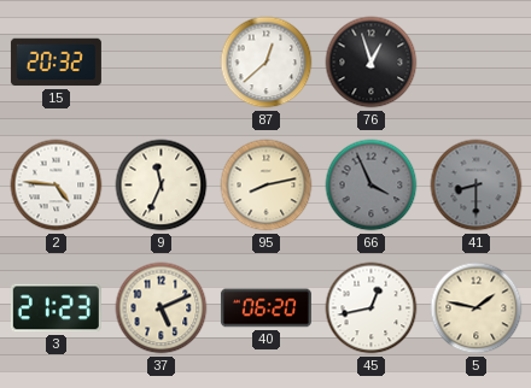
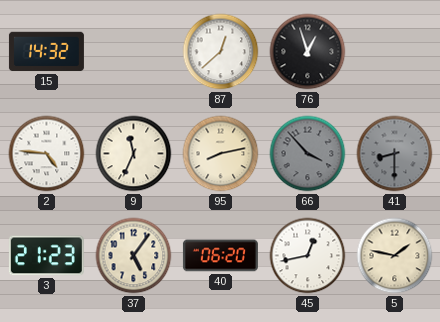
15: 20:32 -> 14:32 (46, 52)
66: 3:56 -> 3:53 (308, 154)
37: 5:11 -> 5:06 (134, 256)
